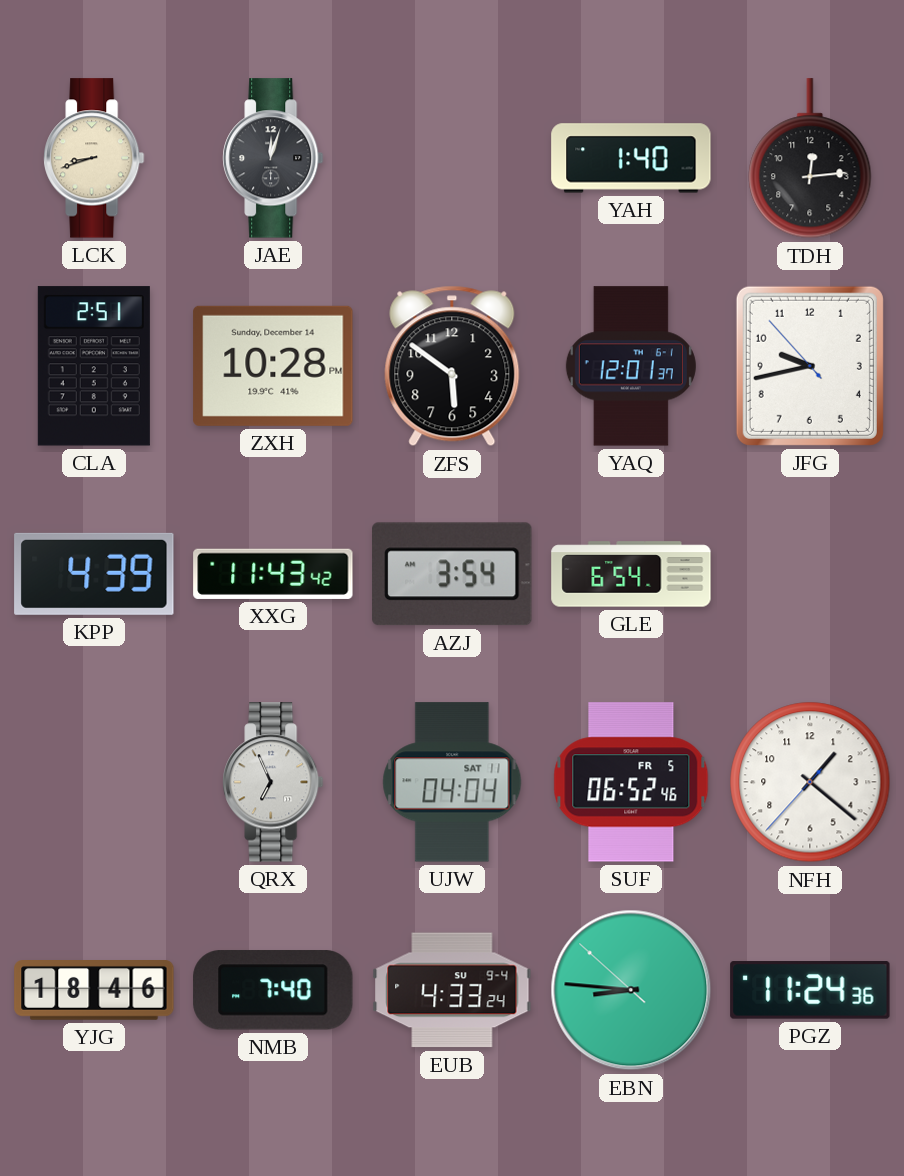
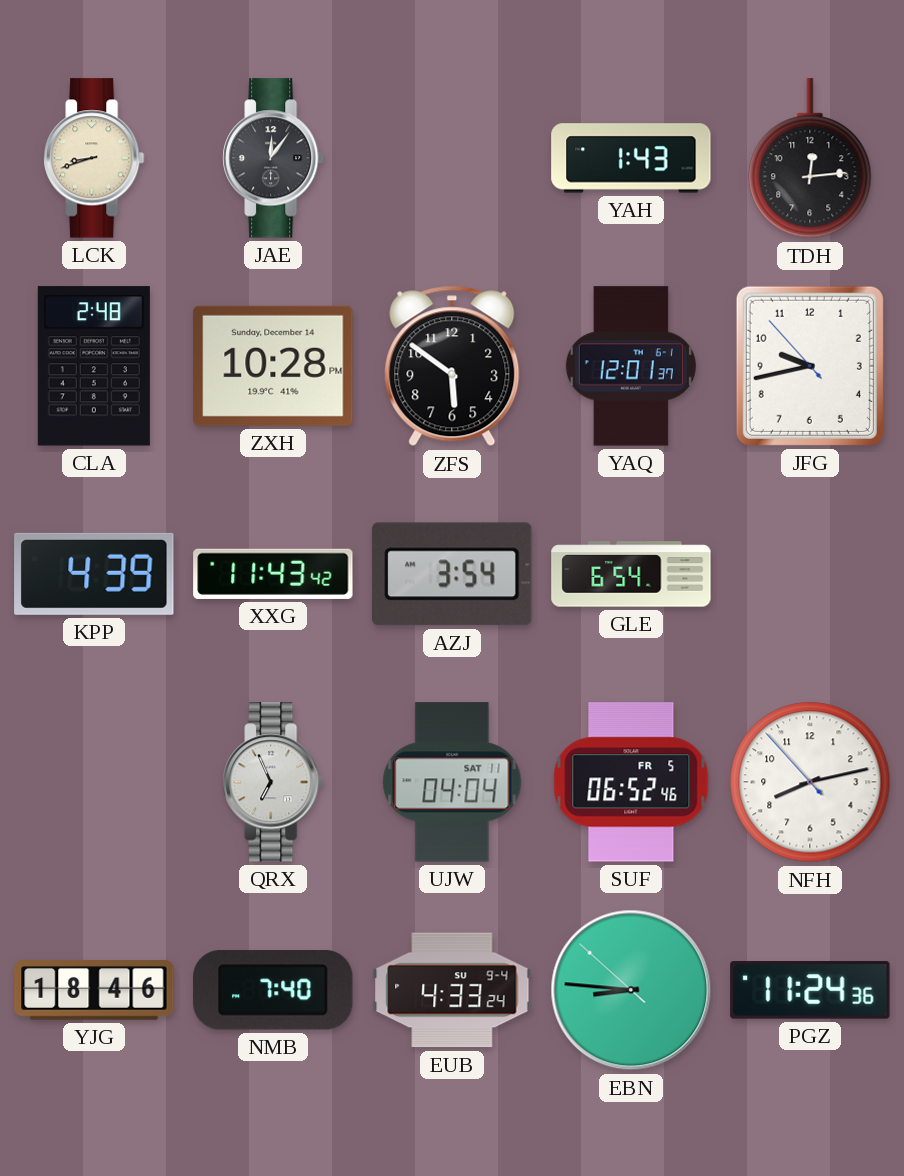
JAE: 12:03 -> 12:06 (273, 158)
YAH: 1:40 -> 1:43 (631, 158)
CLA: 2:51 -> 2:48 (94, 366)
NFH: 1:21 -> 8:12 (810, 782)
